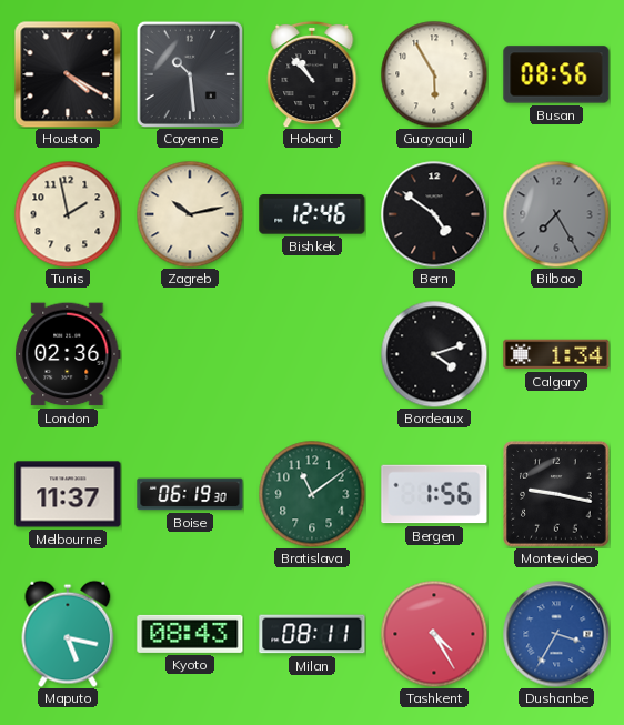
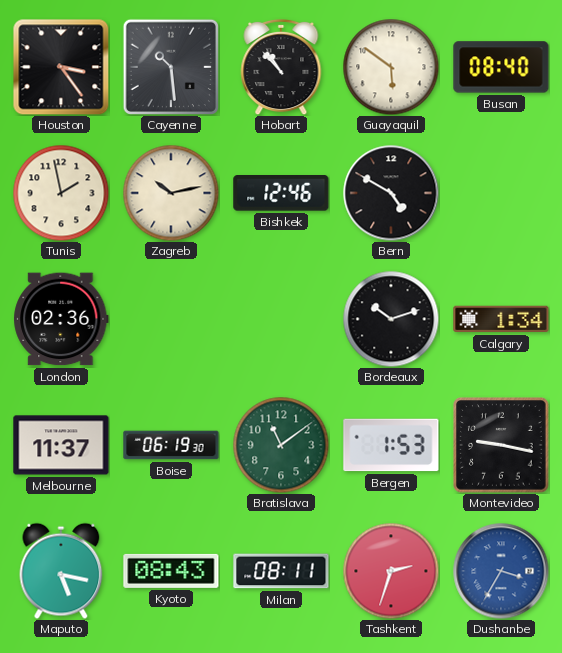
Houston: 4:20 -> 3:24 (61, 67)
Guayaquil: 5:55 -> 5:51 (391, 67)
Busan: 08:56 -> 08:40 (501, 67)
Bern: 4:51 -> 4:50 (391, 193)
Bilbao: 7:25 -> none (556, 214)
Bordeaux: 4:12 -> 10:12 (391, 319)
Bergen: 1:56 -> 1:53 (391, 445)
Tashkent: 4:25 -> 2:33 (391, 571)
